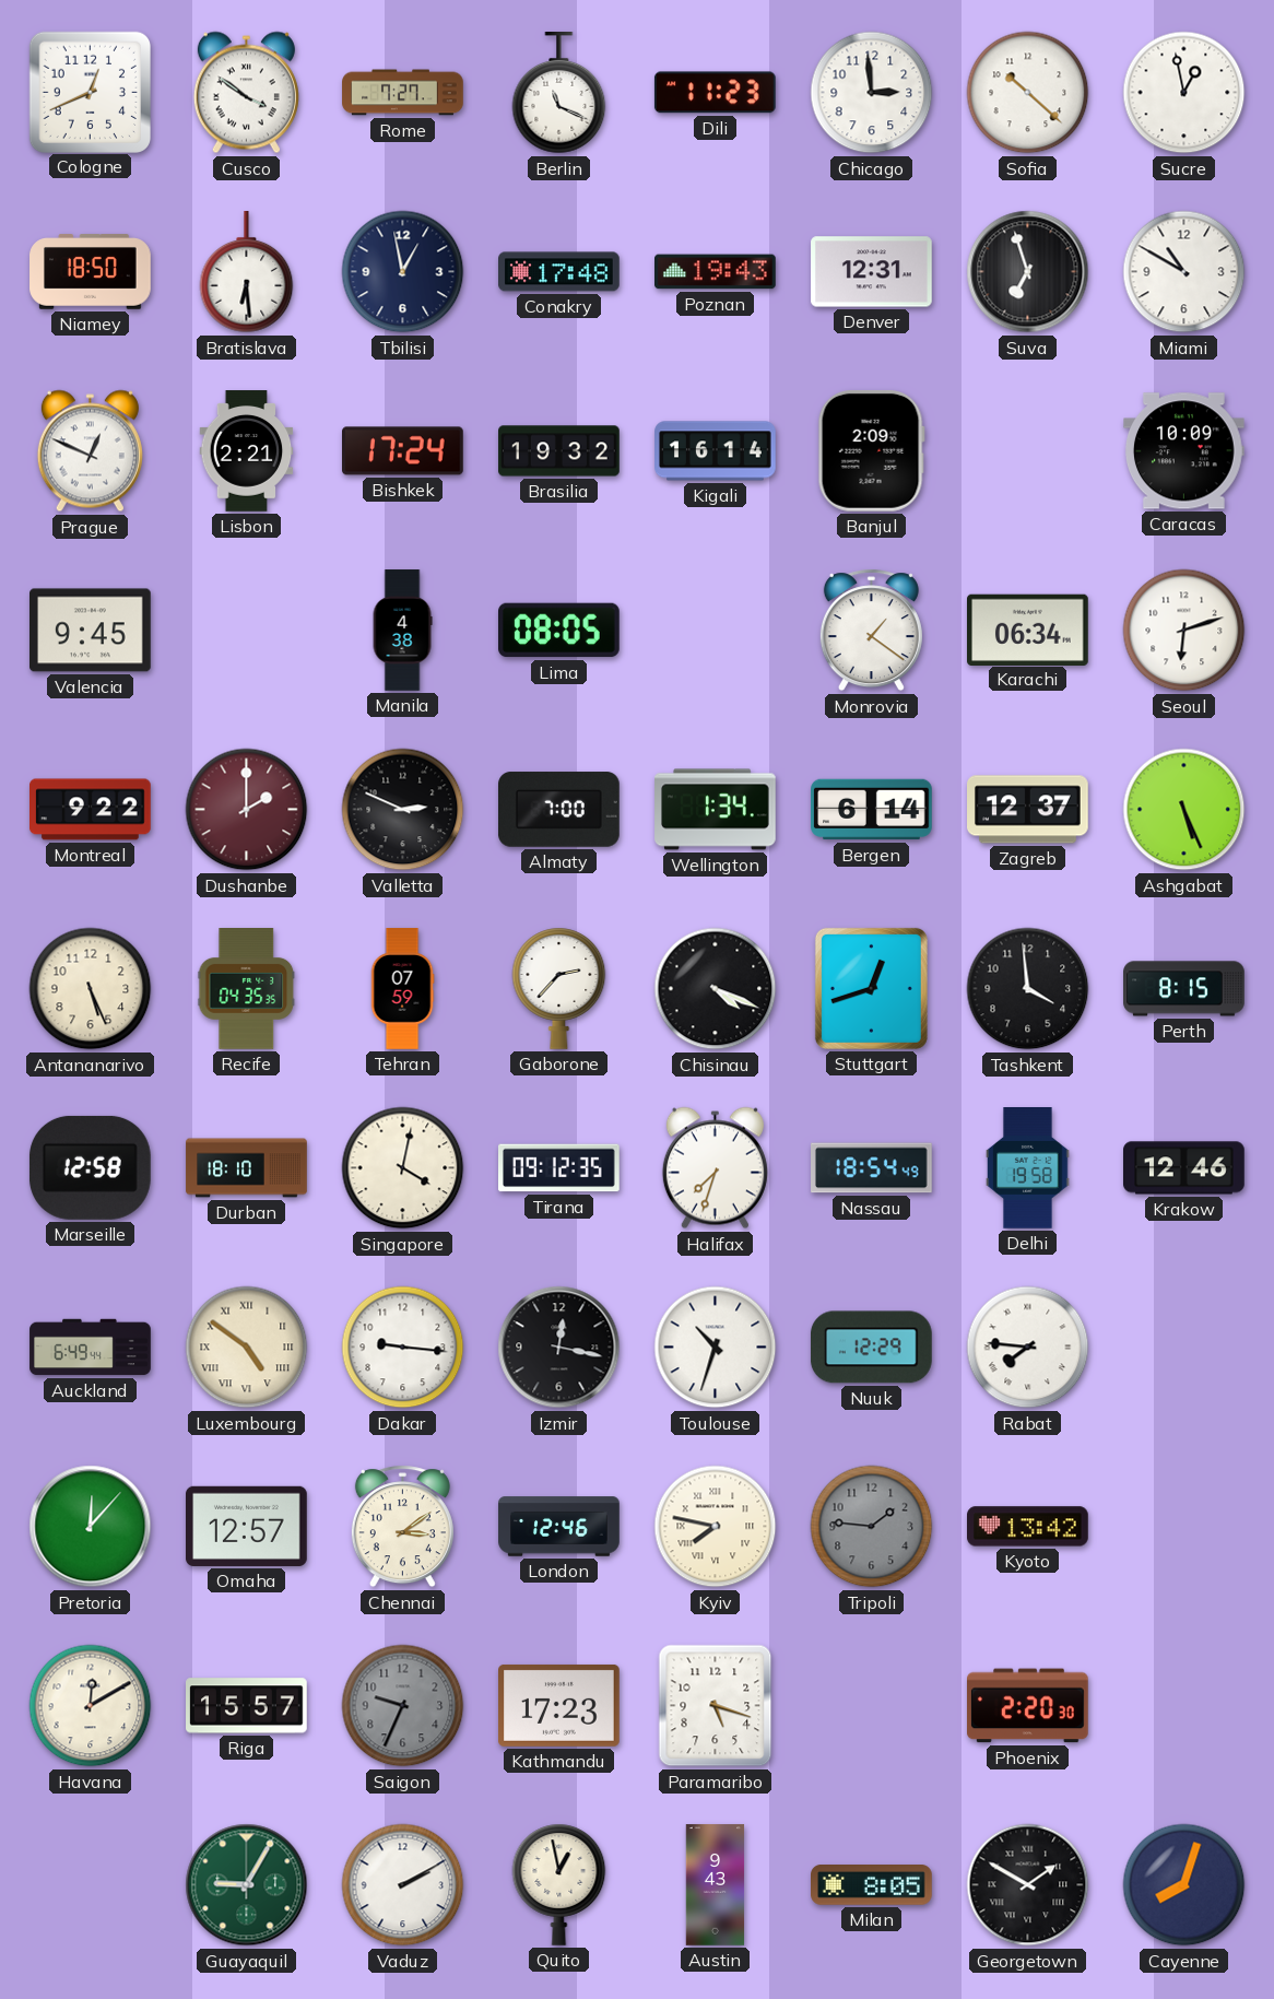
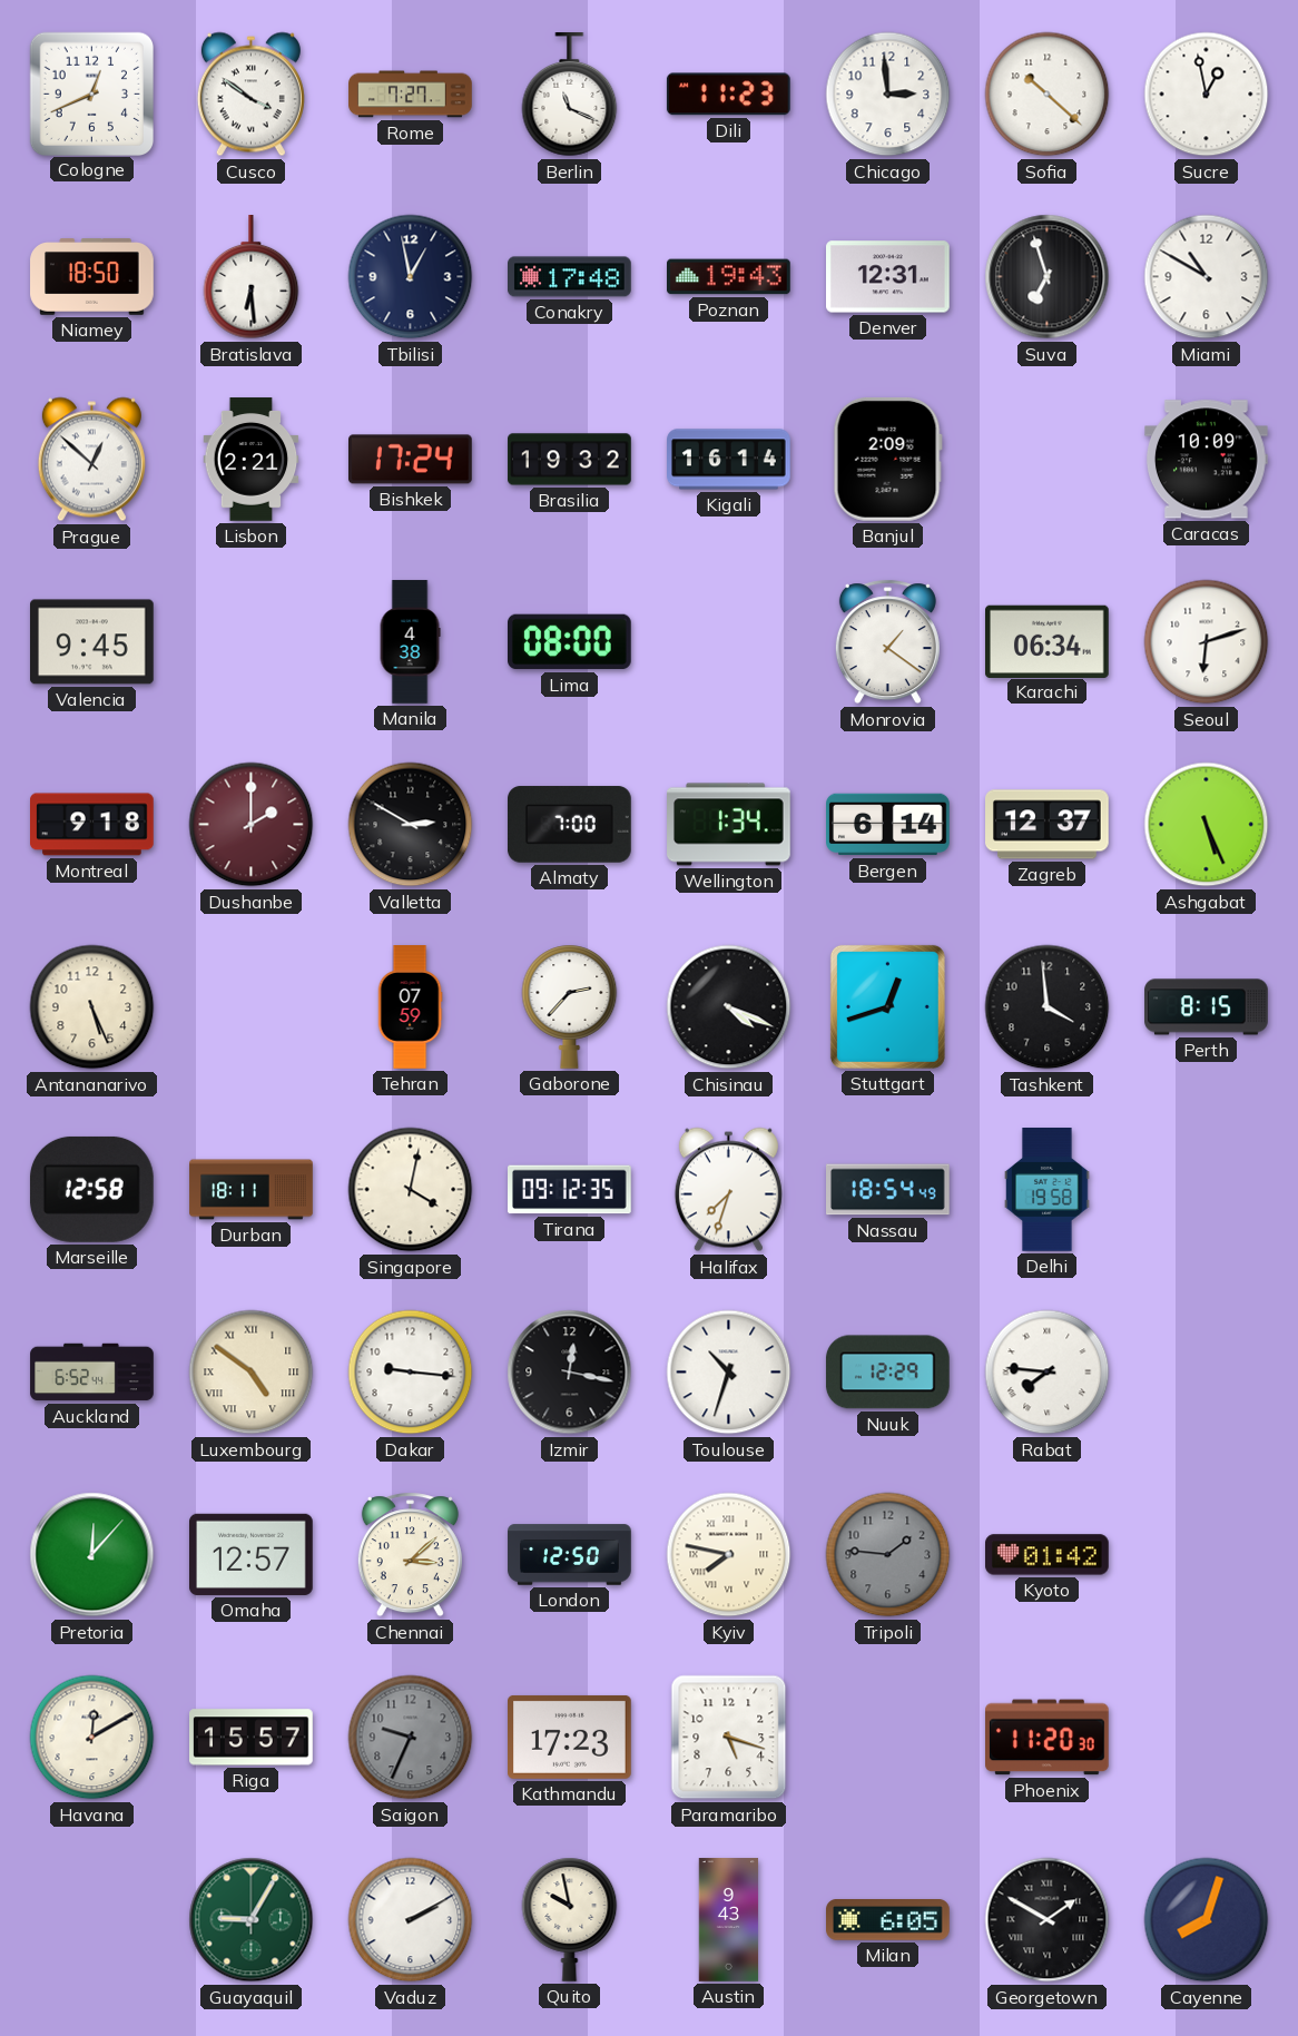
Prague: 12:49 -> 12:52 (91, 460)
Lima: 08:05 -> 08:00 (570, 642)
Montreal: 9:22 -> 9:18 (92, 825)
Valletta: 2:49 -> 2:50 (411, 825)
Recife: 04:35 -> none (247, 989)
Durban: 18:10 -> 18:11 (252, 1190)
Krakow: 12:46 -> none (1184, 1168)
Auckland: 6:49 -> 6:52 (92, 1373)
Chennai: 3:09 -> 3:08 (410, 1555)
London: 12:46 -> 12:50 (570, 1555)
Kyoto: 13:42 -> 01:42 (1048, 1555)
Phoenix: 2:20 -> 11:20 (1048, 1738)
Quito: 12:58 -> 9:58 (570, 1919)
Milan: 8:05 -> 6:05 (888, 1920)
